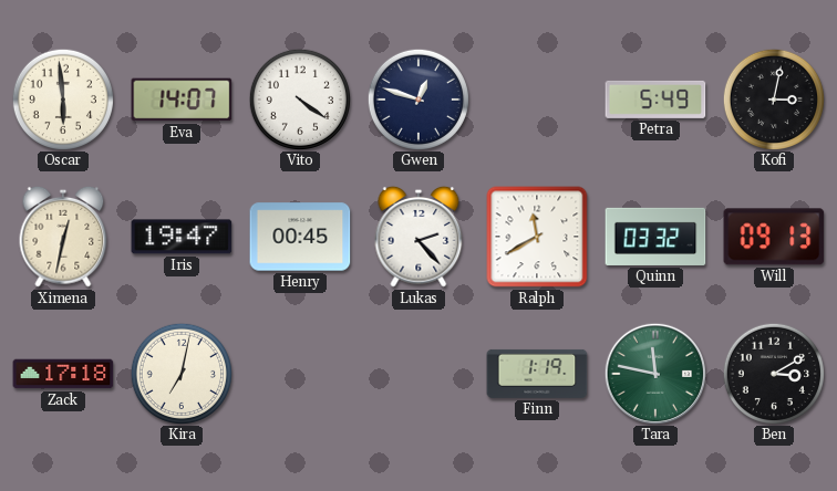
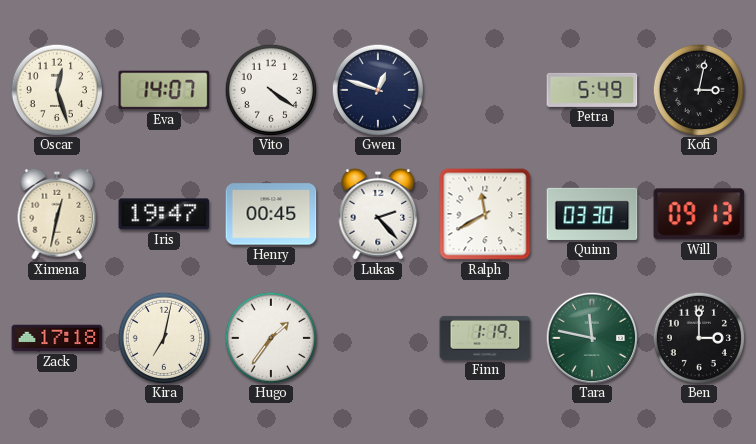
Oscar: 5:59 -> 12:27 (56, 89)
Quinn: 03:32 -> 03:30 (592, 214)
Hugo: none -> 1:36 (270, 337)
Ben: 3:10 -> 3:00 (698, 337)
